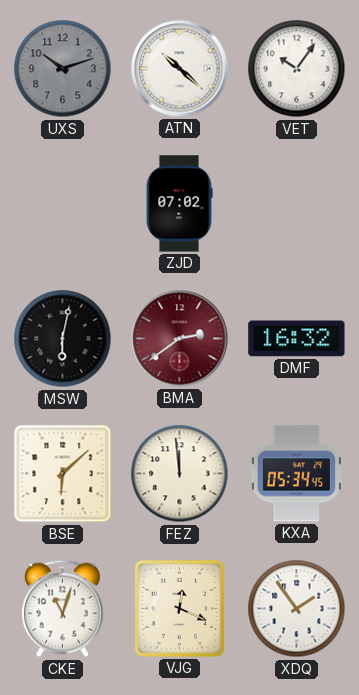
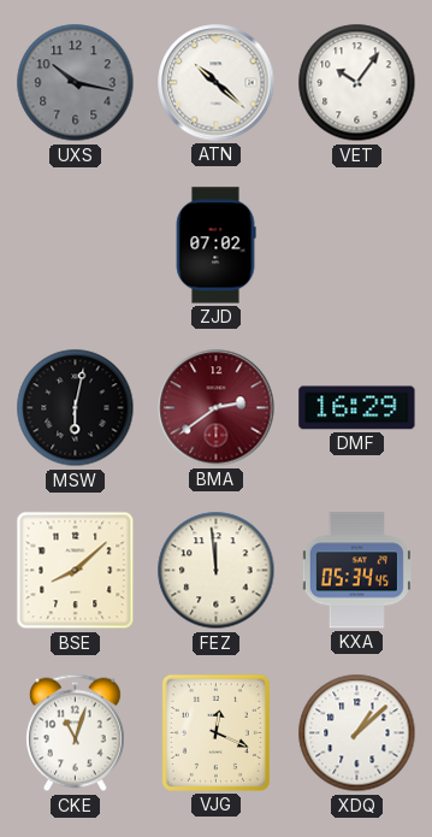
UXS: 10:12 -> 10:17 (76, 83)
DMF: 16:32 -> 16:29 (357, 408)
BSE: 6:08 -> 8:08 (76, 571)
XDQ: 1:54 -> 1:08 (357, 733)
